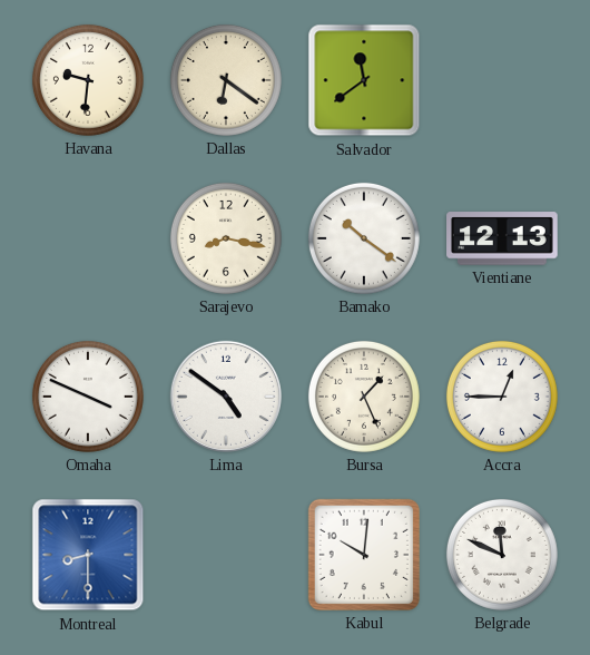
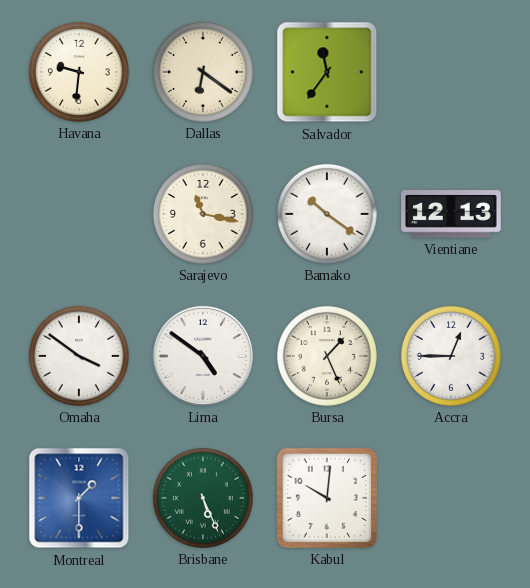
Salvador: 11:39 -> 11:36 (327, 72)
Sarajevo: 8:17 -> 11:17 (203, 214)
Omaha: 3:49 -> 3:51 (79, 356)
Montreal: 8:30 -> 1:30 (79, 498)
Brisbane: none -> 5:26 (203, 498)
Belgrade: 11:49 -> none (502, 555)
